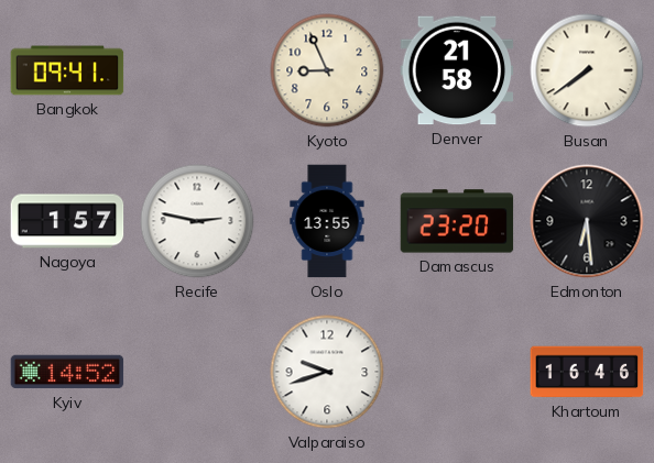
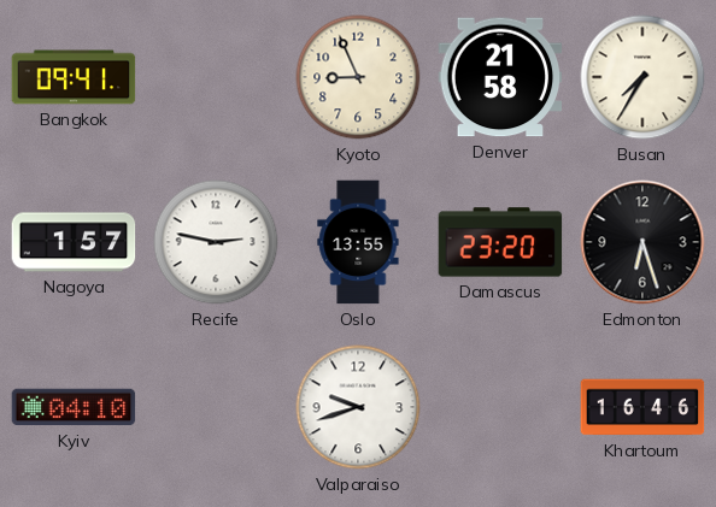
Busan: 7:39 -> 7:35 (642, 77)
Edmonton: 6:29 -> 6:27 (642, 242)
Kyiv: 14:52 -> 04:10 (74, 407)
